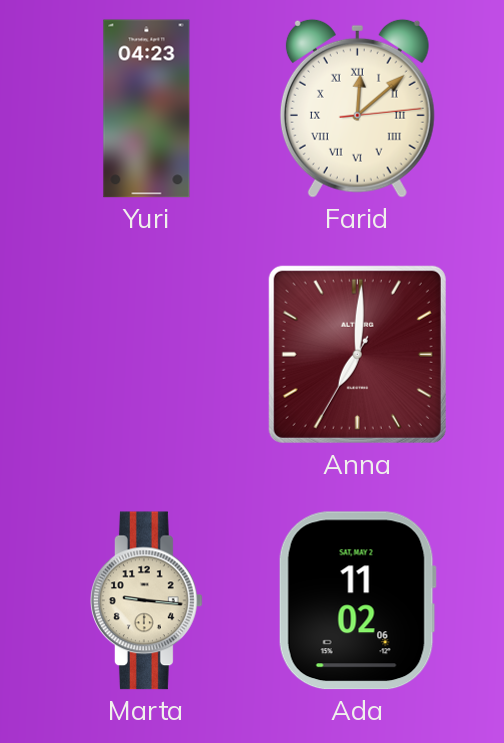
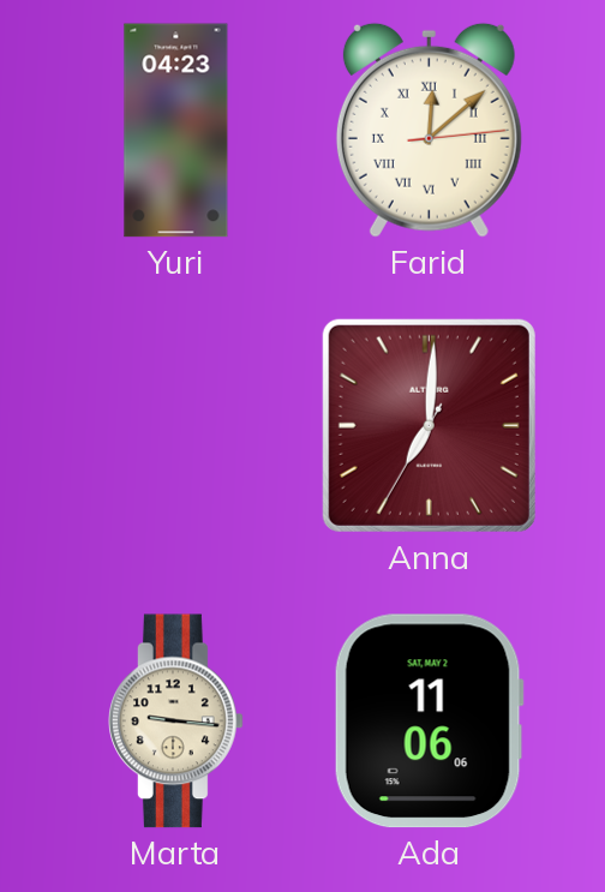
Ada: 11:02 -> 11:06 (429, 722)
